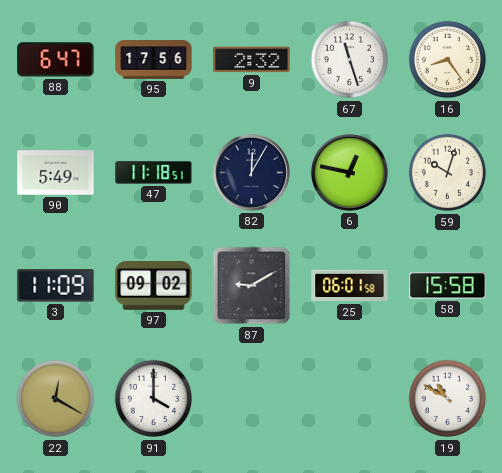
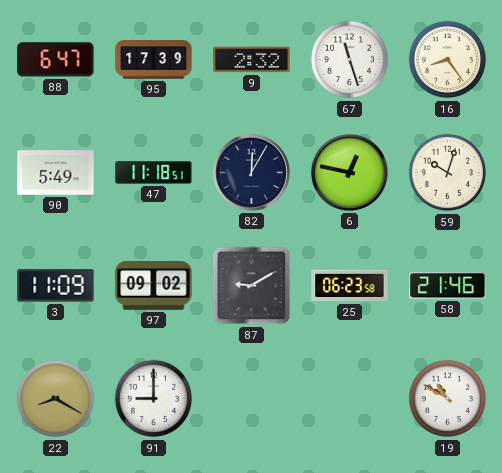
95: 17:56 -> 17:39 (154, 60)
25: 06:01 -> 06:23 (350, 286)
58: 15:58 -> 21:46 (448, 286)
22: 12:20 -> 8:20 (56, 399)
91: 4:00 -> 9:00 (154, 399)
